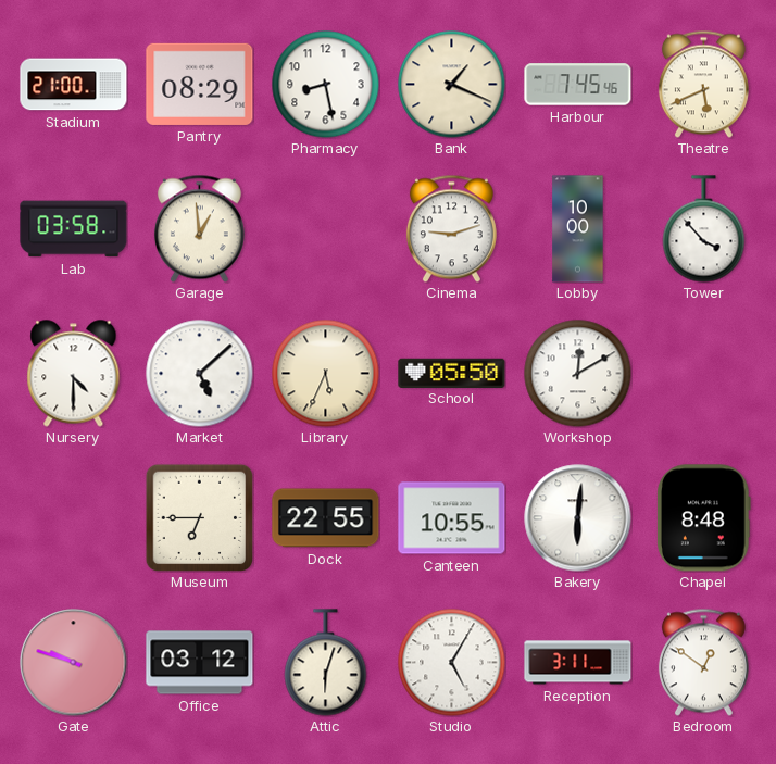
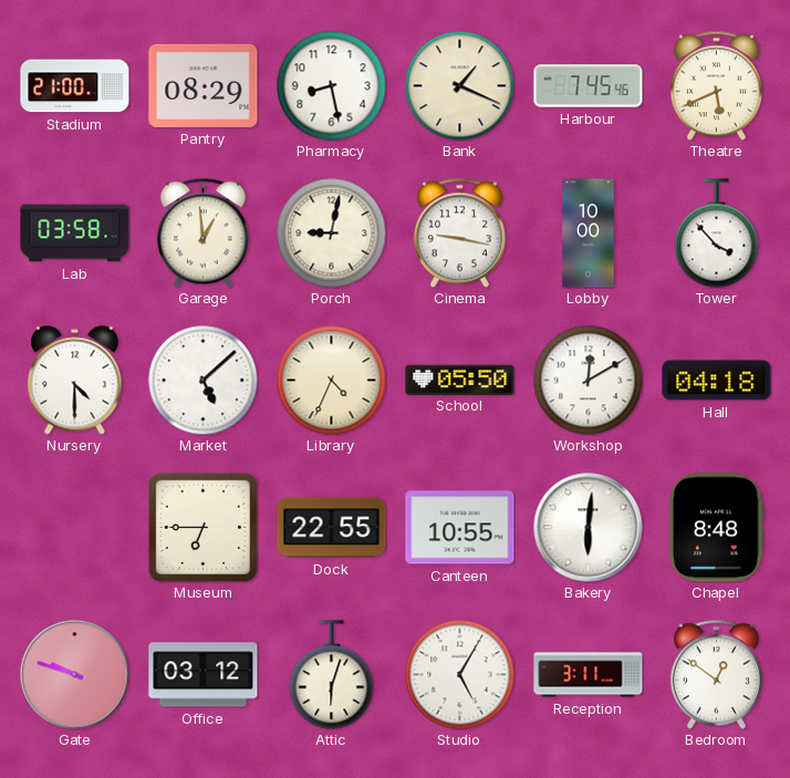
Porch: none -> 9:02 (332, 234)
Cinema: 9:12 -> 9:17 (459, 232)
Library: 5:34 -> 4:34 (332, 381)
Hall: none -> 04:18 (717, 381)
